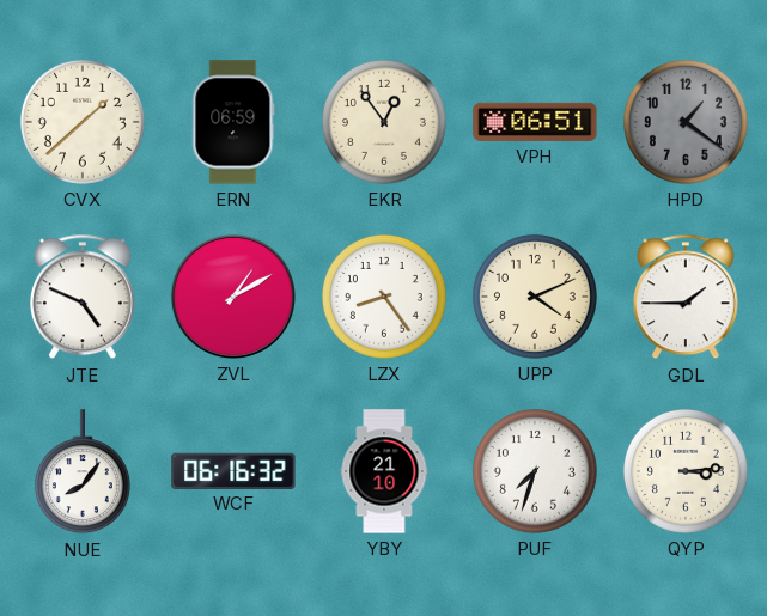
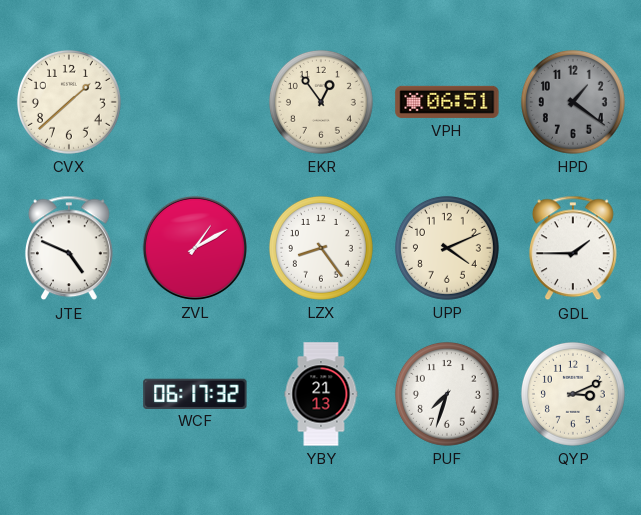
ERN: 06:59 -> none (233, 122)
NUE: 8:06 -> none (83, 472)
WCF: 06:16 -> 06:17 (195, 393)
YBY: 21:10 -> 21:13 (321, 394)
QYP: 3:14 -> 3:11 (573, 394)
